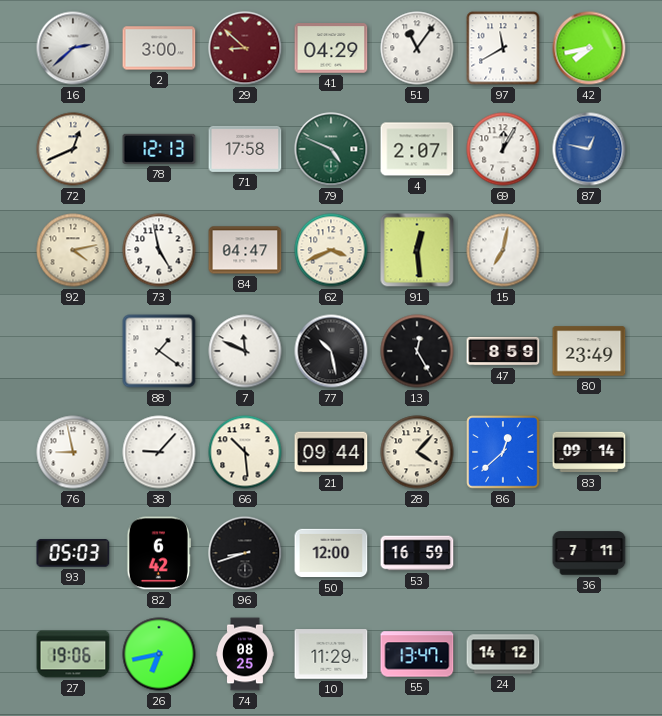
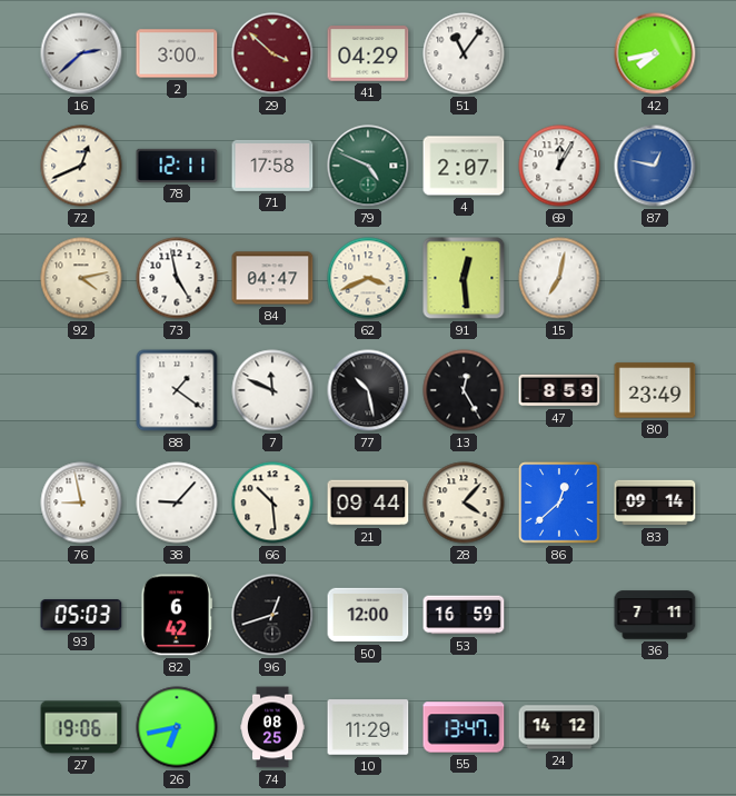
29: 8:52 -> 3:52 (272, 53)
97: 11:40 -> none (503, 48)
78: 12:13 -> 12:11 (177, 166)
96: 8:42 -> 12:42 (272, 615)
